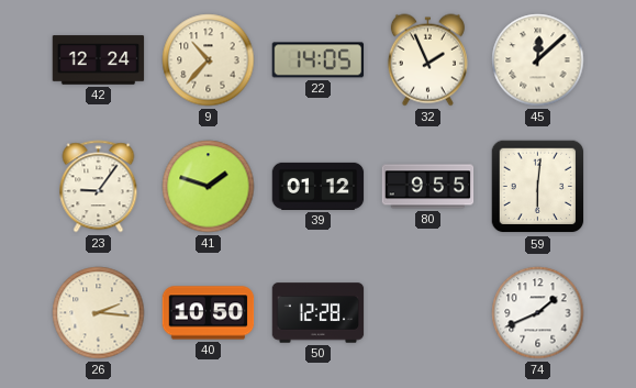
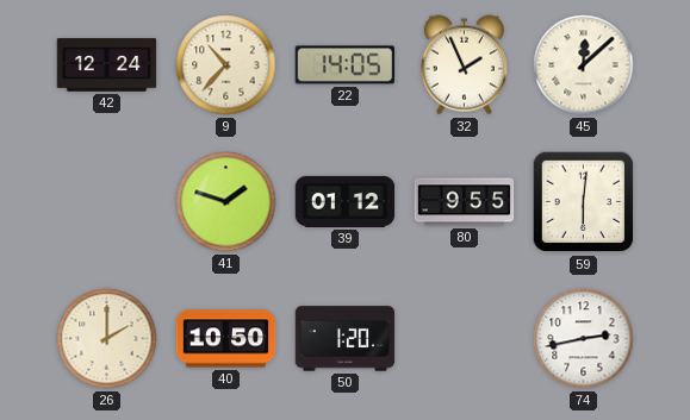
23: 9:06 -> none (99, 187)
26: 2:16 -> 2:00 (107, 339)
50: 12:28 -> 1:20 (346, 339)
74: 1:41 -> 2:43 (584, 339)
